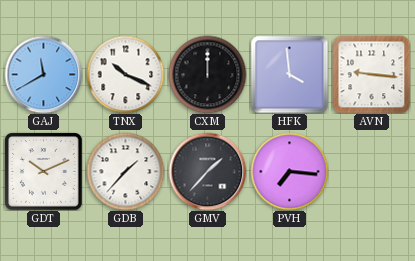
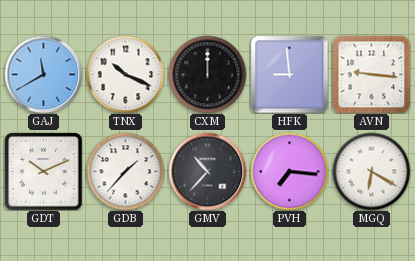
HFK: 3:59 -> 8:59 (289, 74)
GMV: 1:37 -> 10:37 (207, 171)
MGQ: none -> 6:20 (371, 171)
